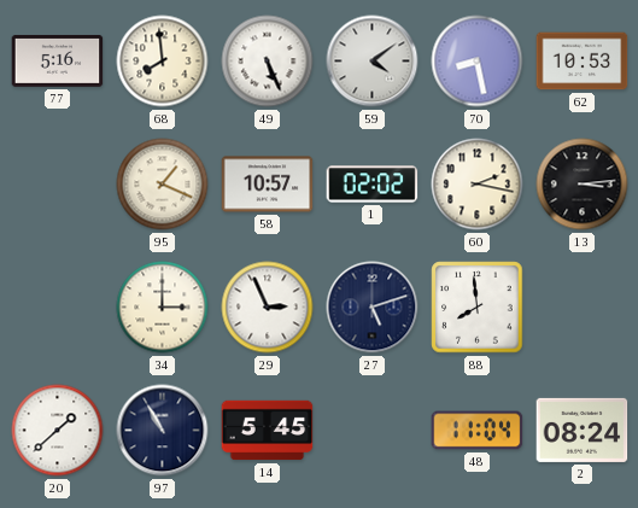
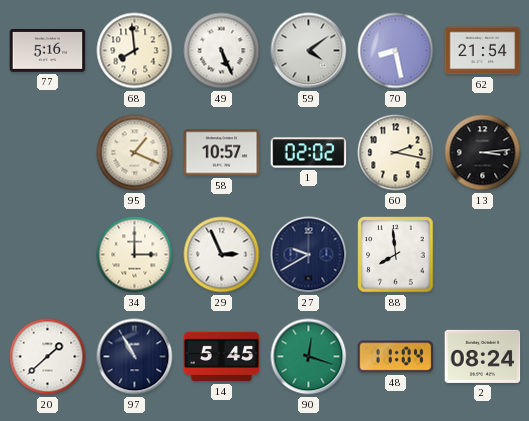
62: 10:53 -> 21:54 (483, 51)
27: 5:12 -> 9:40 (309, 255)
90: none -> 12:18 (309, 357)
